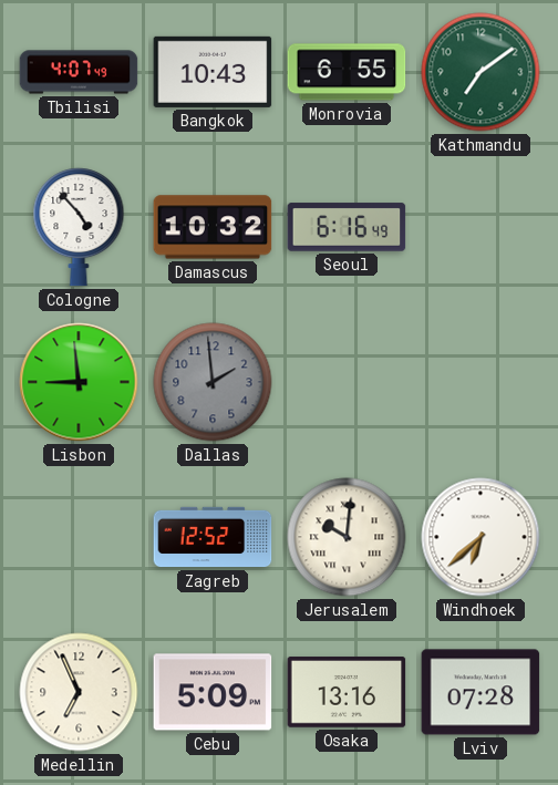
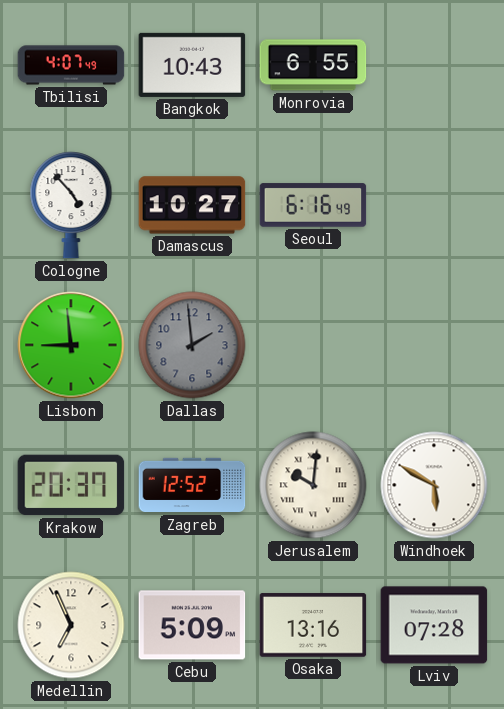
Kathmandu: 7:09 -> none (480, 72)
Damascus: 10:32 -> 10:27 (192, 205)
Krakow: none -> 20:37 (71, 485)
Windhoek: 6:38 -> 5:50 (434, 485)
